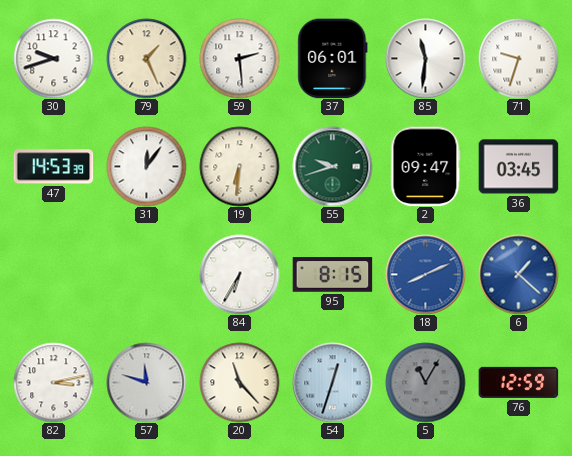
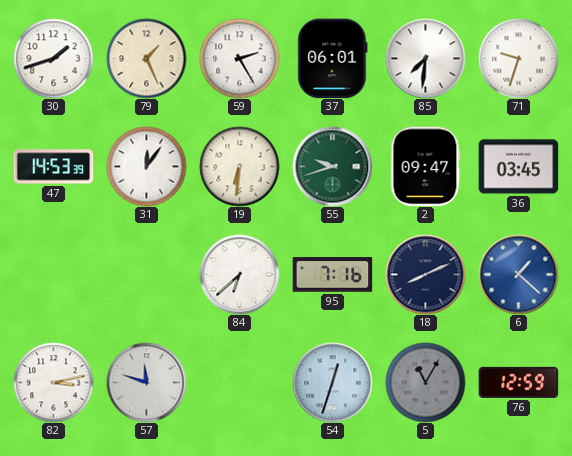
30: 9:42 -> 1:42 (53, 58)
59: 2:29 -> 2:25 (239, 58)
85: 11:31 -> 7:31 (425, 58)
84: 6:35 -> 6:38 (239, 274)
95: 8:15 -> 7:16 (332, 275)
18 dial: blue -> navy (425, 274)
20: 11:23 -> none (239, 382)
